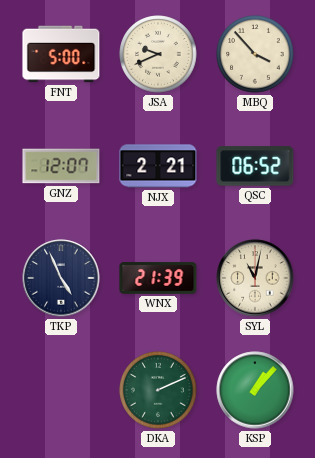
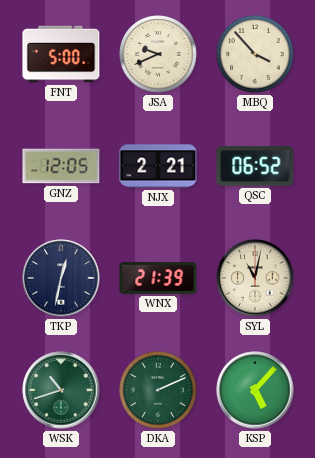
GNZ: 12:07 -> 12:05 (61, 166)
TKP: 4:56 -> 12:32 (61, 278)
WSK: none -> 10:42 (61, 390)
KSP: 1:07 -> 5:07 (255, 390)
